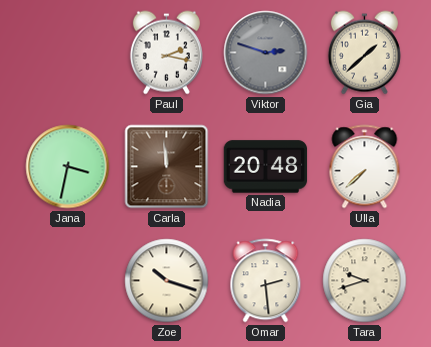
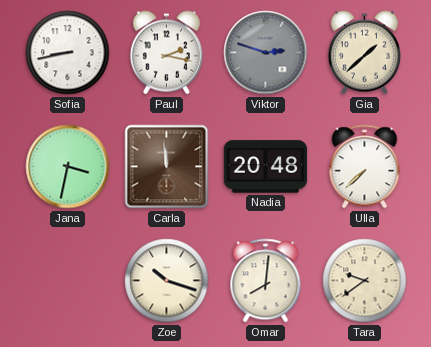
Sofia: none -> 8:43 (68, 53)
Omar: 2:29 -> 8:01 (266, 281)
Tara: 9:42 -> 9:39 (365, 281)
